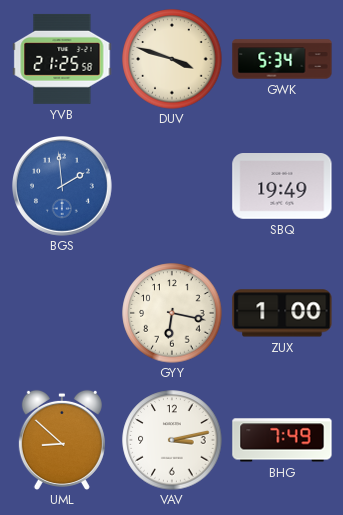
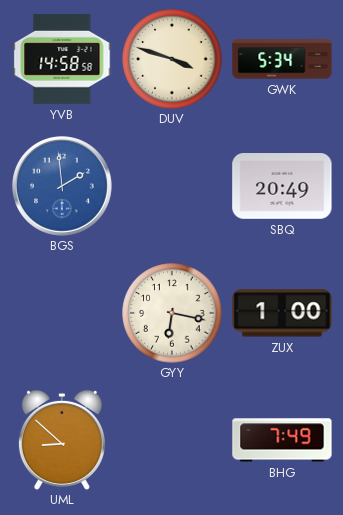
YVB: 21:25 -> 14:58 (62, 59)
SBQ: 19:49 -> 20:49 (282, 187)
VAV: 3:13 -> none (172, 440)
